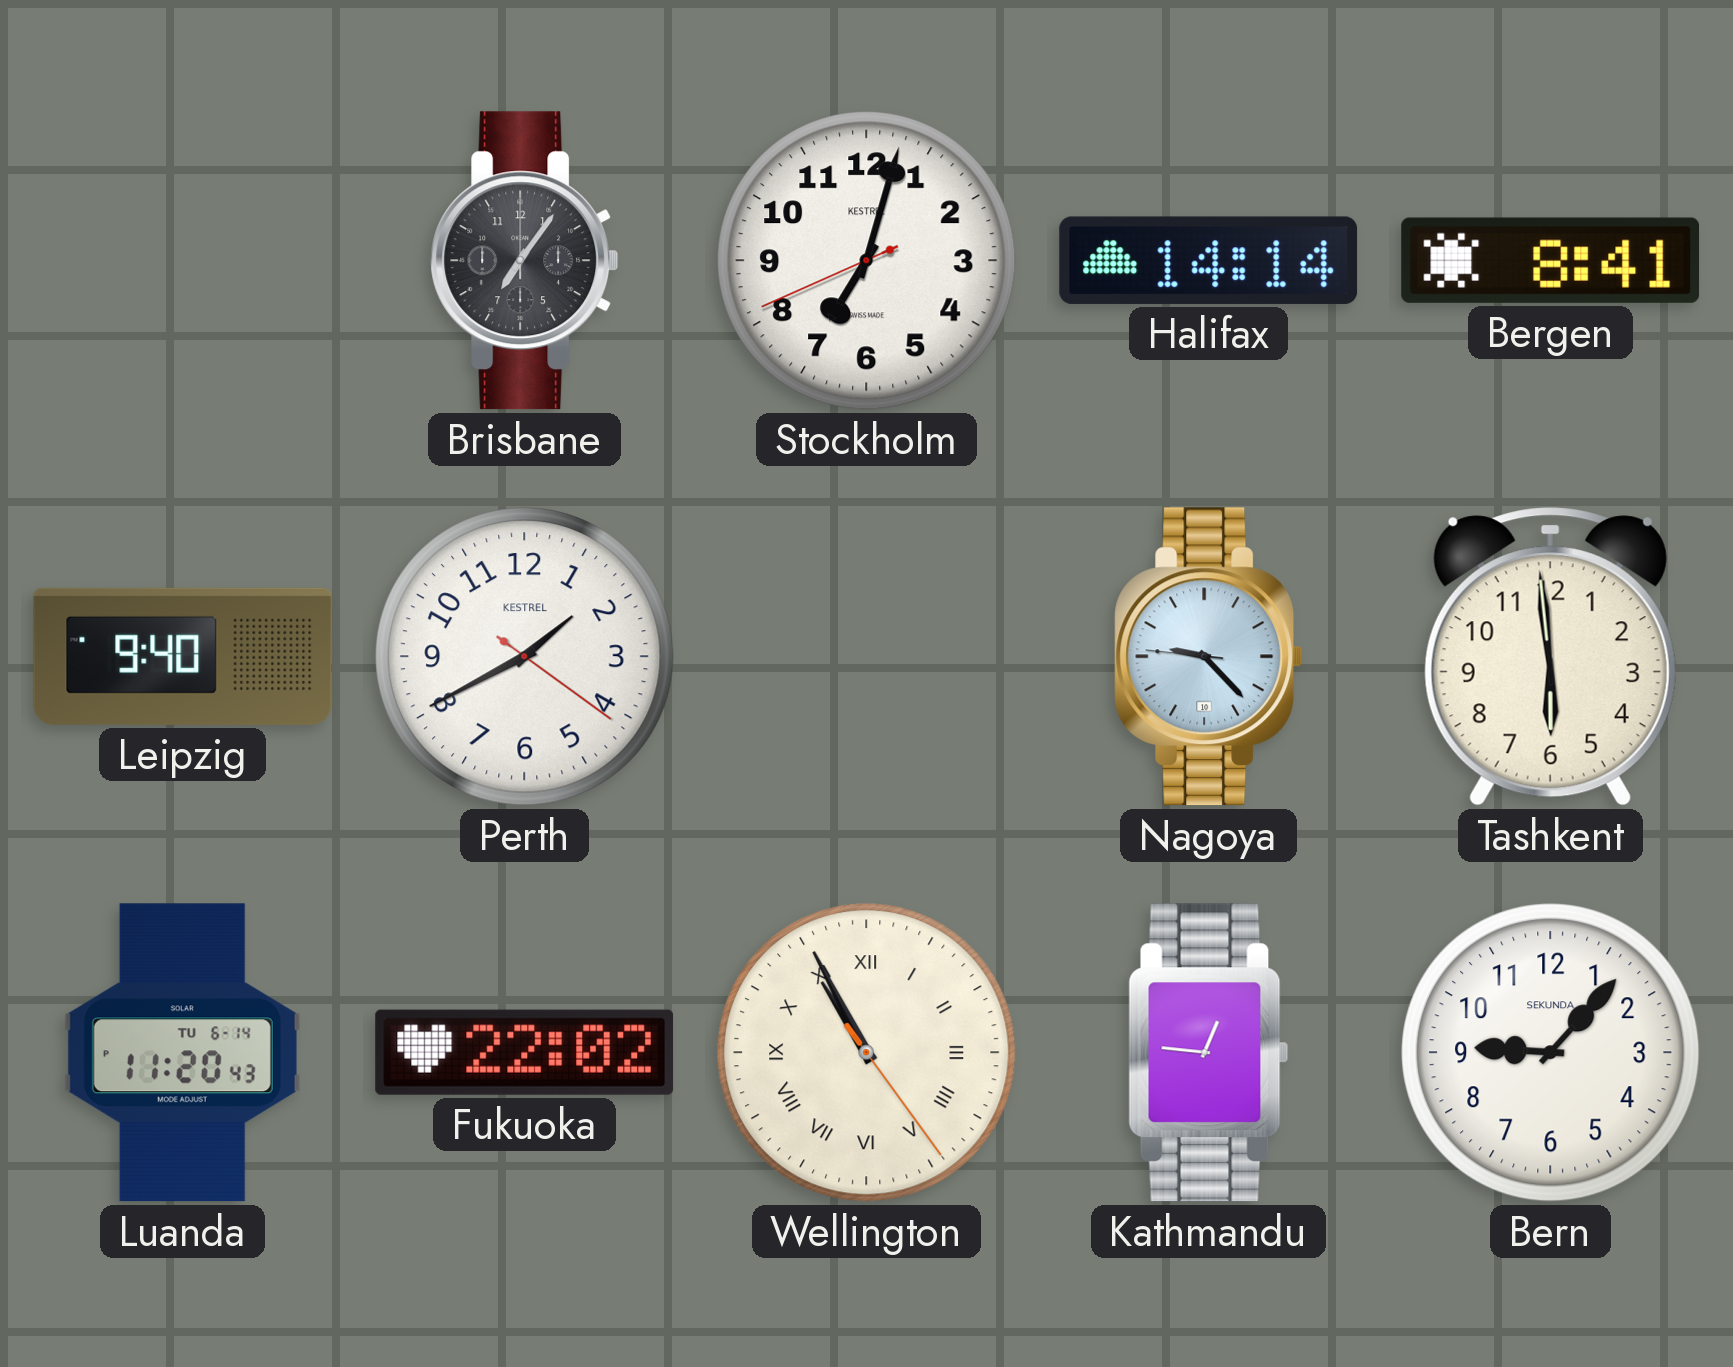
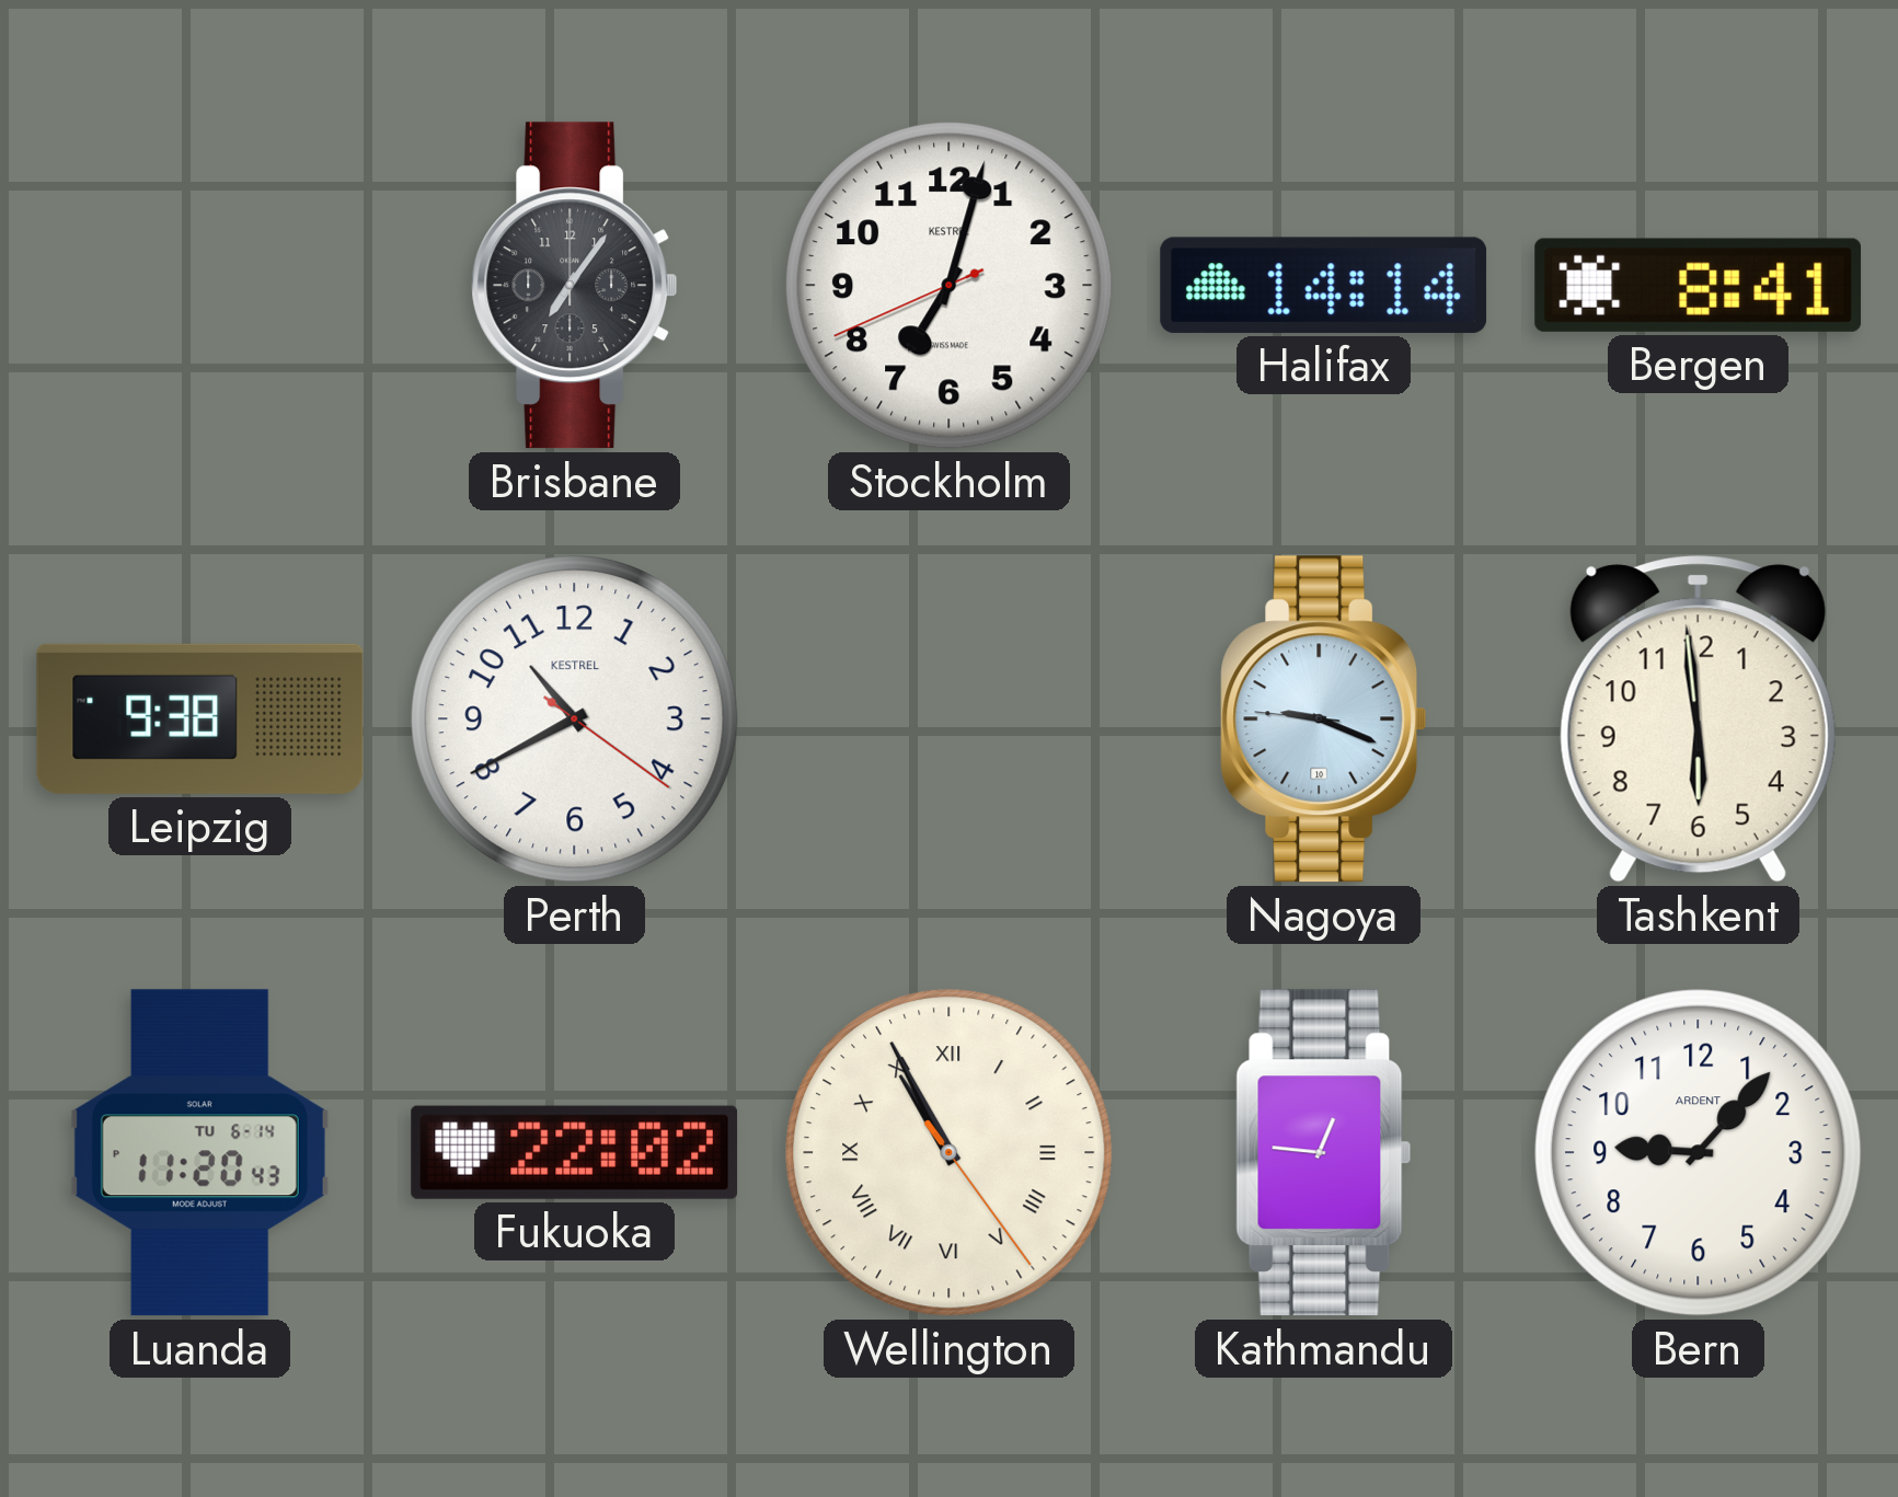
Leipzig: 9:40 -> 9:38 (200, 718)
Perth: 1:40 -> 10:40 (575, 719)
Nagoya: 9:22 -> 9:18 (1324, 719)
Bern brand: SEKUNDA -> ARDENT (1699, 1153)
